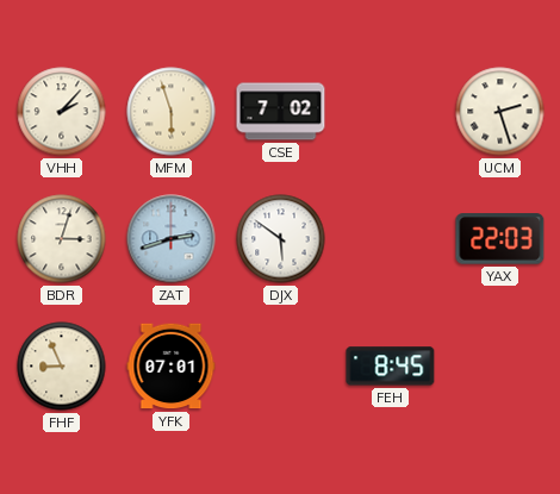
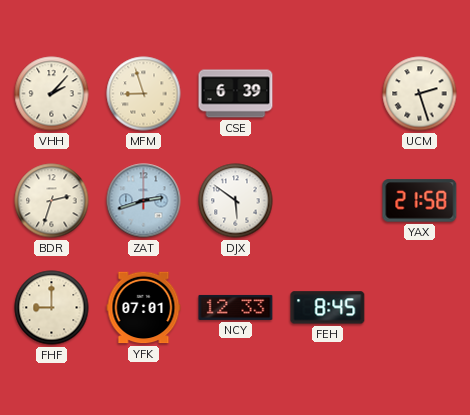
MFM: 5:57 -> 8:57 (144, 94)
CSE: 7:02 -> 6:39 (236, 94)
BDR: 3:03 -> 2:33 (52, 201)
YAX: 22:03 -> 21:58 (420, 201)
FHF: 8:56 -> 9:00 (52, 308)
NCY: none -> 12:33 (236, 307)
